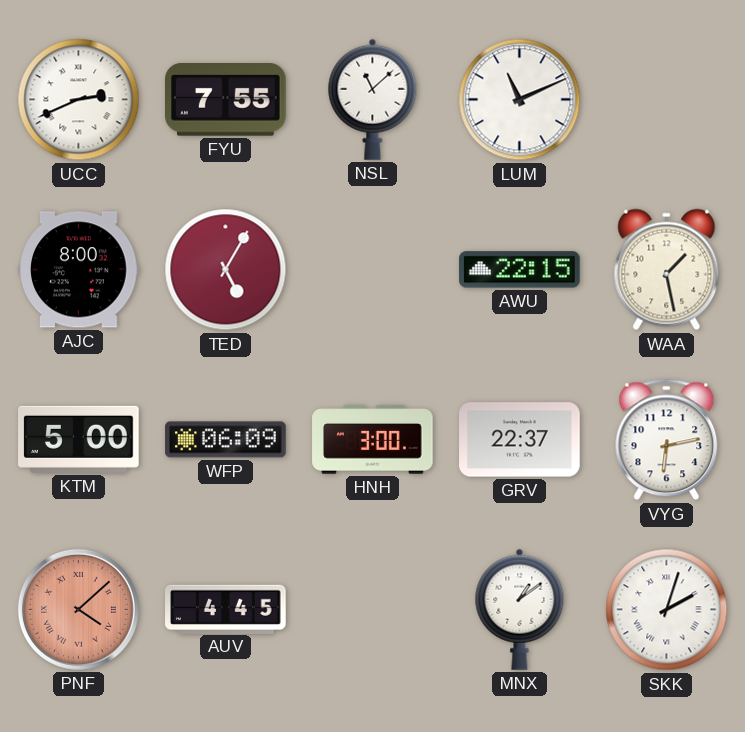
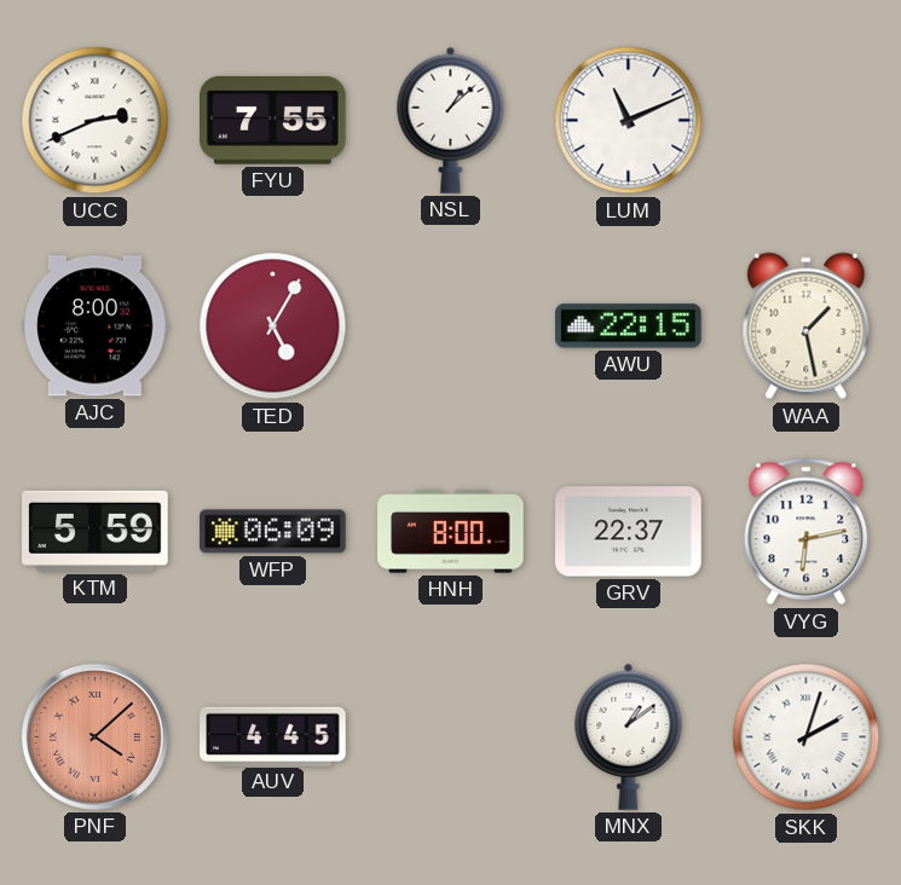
NSL: 11:08 -> 1:08 (451, 120)
KTM: 5:00 -> 5:59 (96, 531)
HNH: 3:00 -> 8:00 (451, 532)
